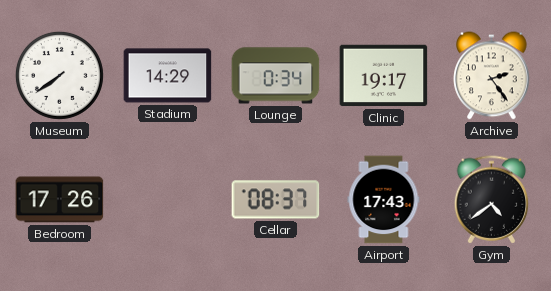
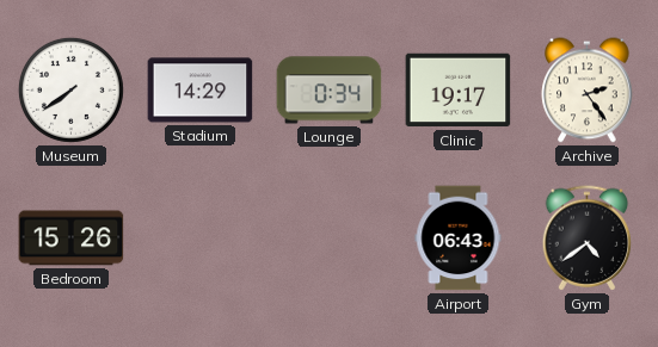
Bedroom: 17:26 -> 15:26 (72, 238)
Cellar: 08:37 -> none (276, 200)
Airport: 17:43 -> 06:43 (459, 238)
